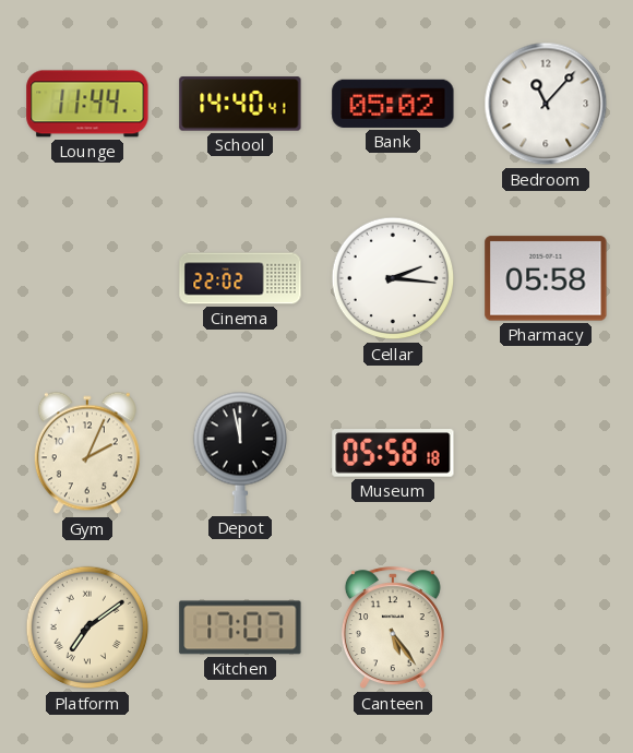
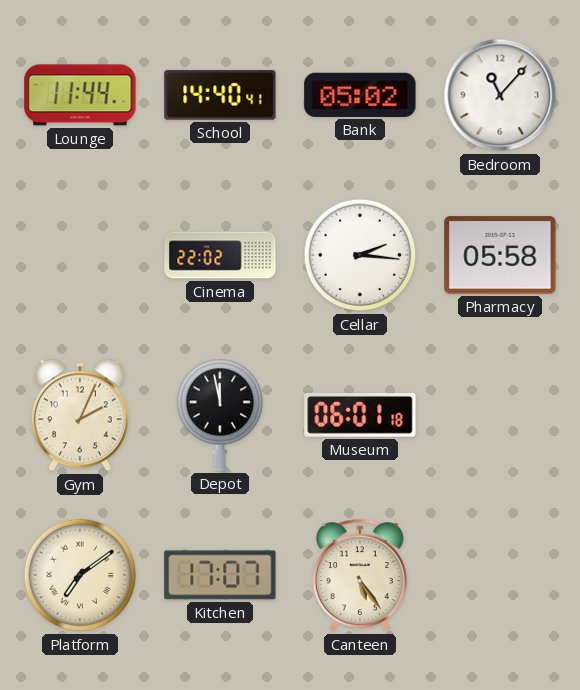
Museum: 05:58 -> 06:01 (360, 415)
